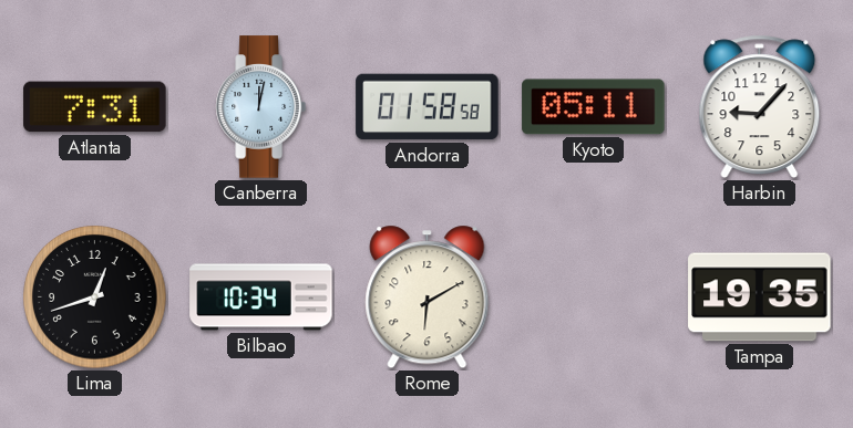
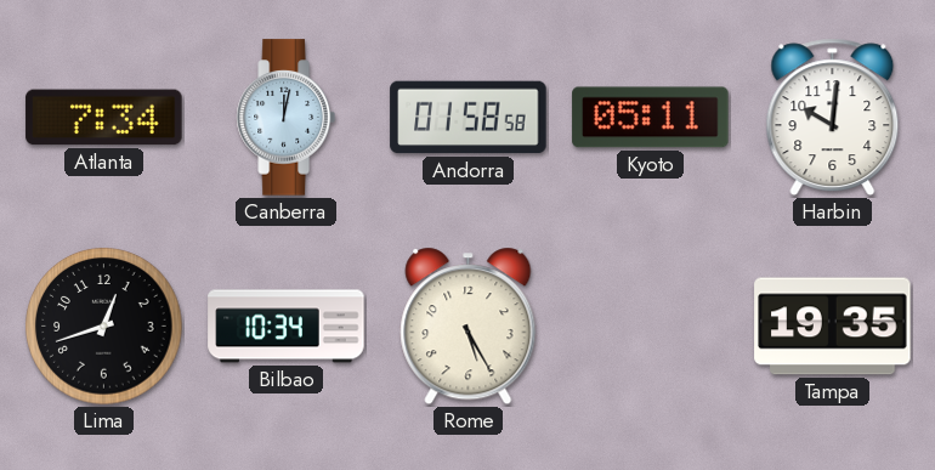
Atlanta: 7:31 -> 7:34 (104, 118)
Harbin: 9:07 -> 10:01 (833, 118)
Rome: 6:10 -> 5:25 (469, 327)
